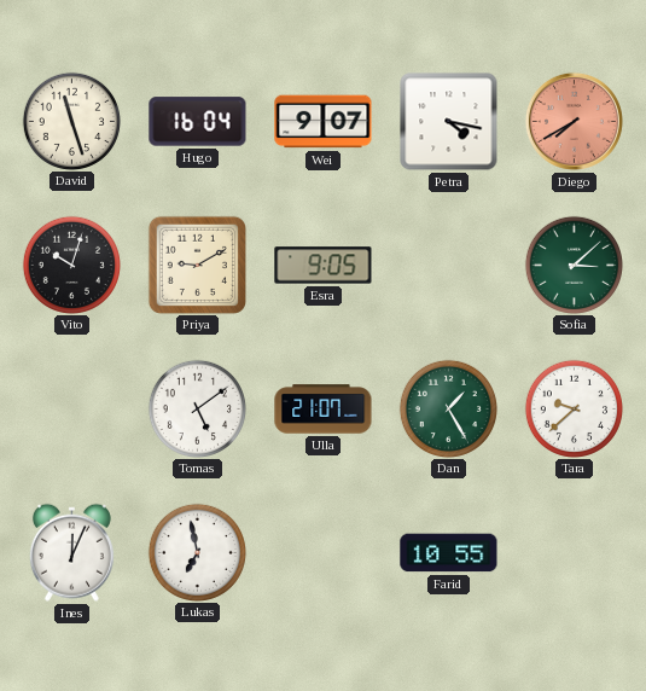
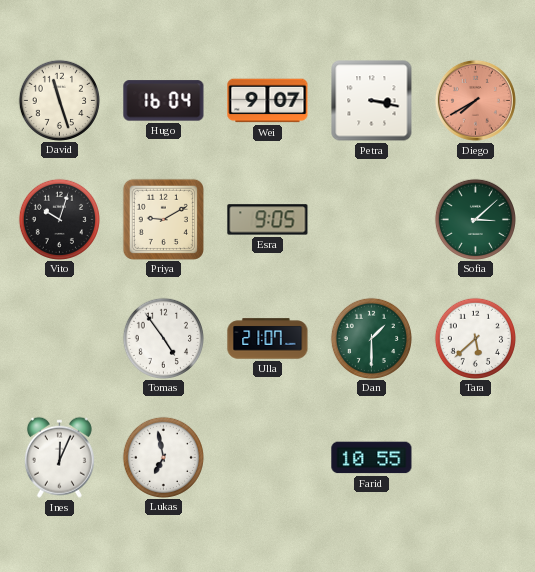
Petra: 4:17 -> 3:17 (372, 101)
Tomas: 5:09 -> 4:54 (163, 338)
Dan: 1:25 -> 1:30 (371, 338)
Tara: 9:38 -> 5:38 (475, 338)
